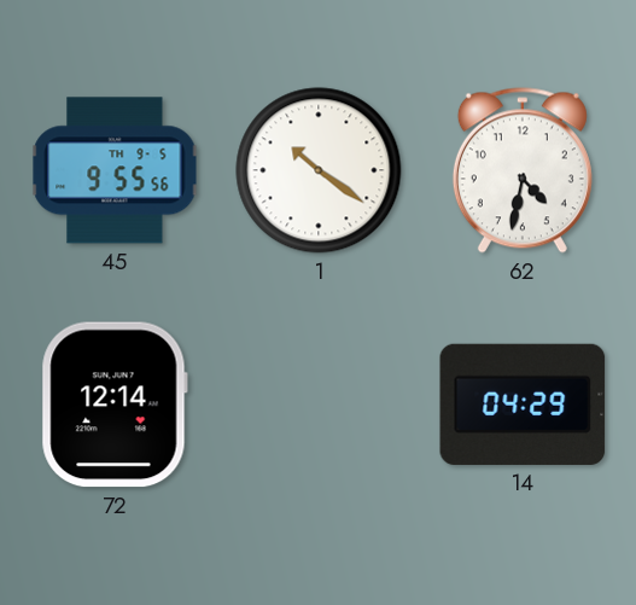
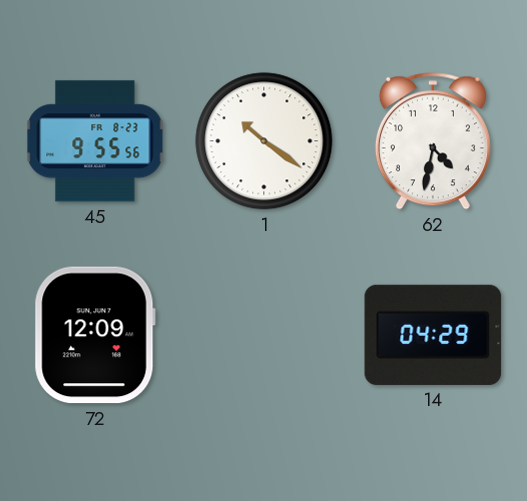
45 date: TH 9-5 -> FR 8-23 (95, 141)
72: 12:14 -> 12:09 (95, 335)
